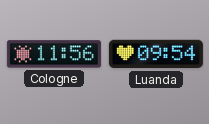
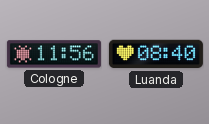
Luanda: 09:54 -> 08:40 (156, 54)
